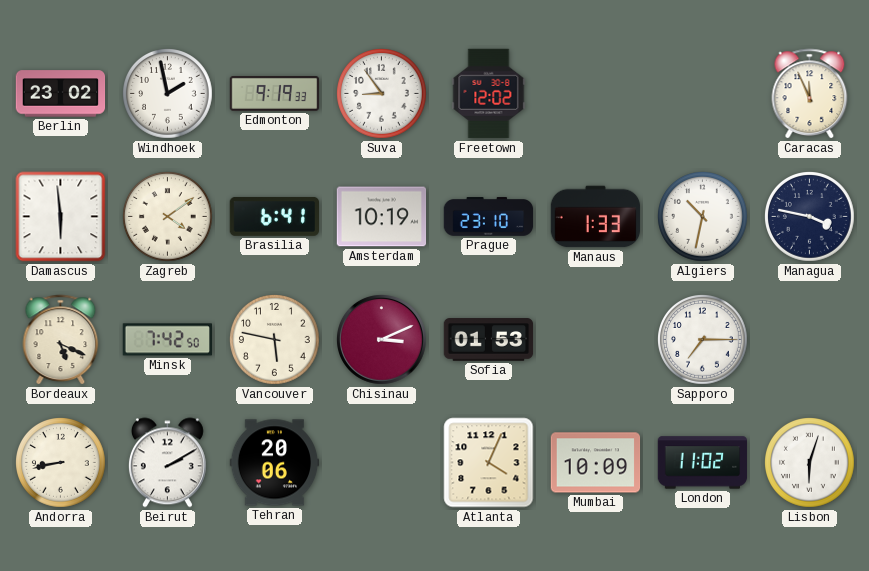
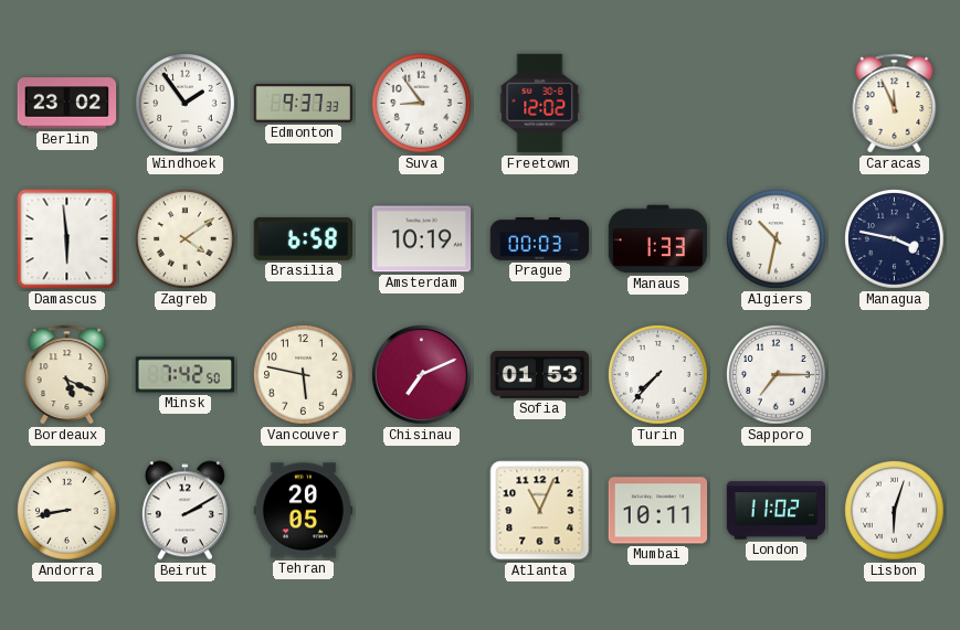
Windhoek: 1:58 -> 1:54 (186, 104)
Edmonton: 9:19 -> 9:37 (304, 104)
Brasilia: 6:41 -> 6:58 (303, 238)
Prague: 23:10 -> 00:03 (540, 239)
Chisinau: 3:11 -> 7:11 (422, 375)
Turin: none -> 7:37 (658, 375)
Tehran: 20:06 -> 20:05 (304, 511)
Atlanta: 4:04 -> 11:04 (540, 511)
Mumbai: 10:09 -> 10:11 (658, 511)
